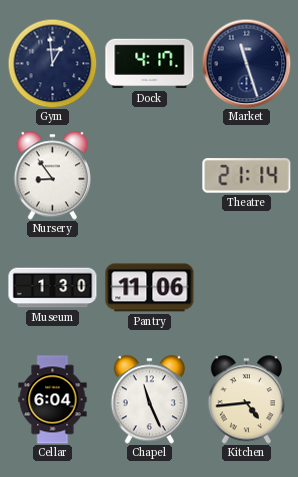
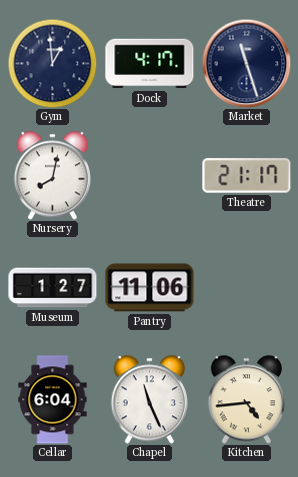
Nursery: 8:54 -> 8:02 (52, 176)
Theatre: 21:14 -> 21:17 (247, 176)
Museum: 1:30 -> 1:27 (53, 288)
